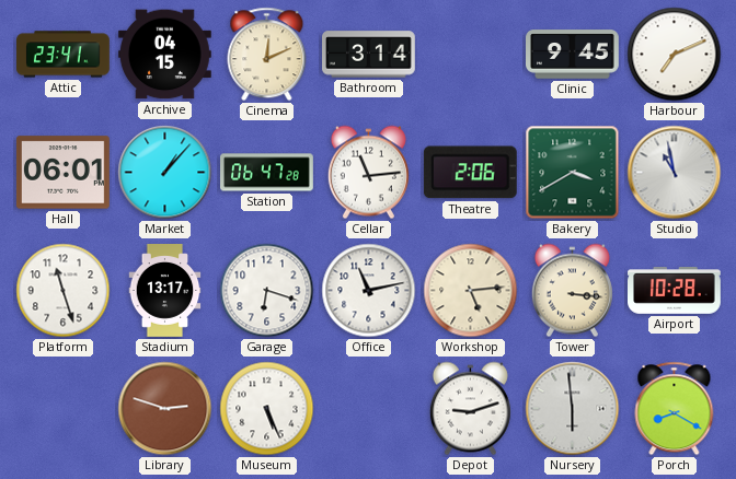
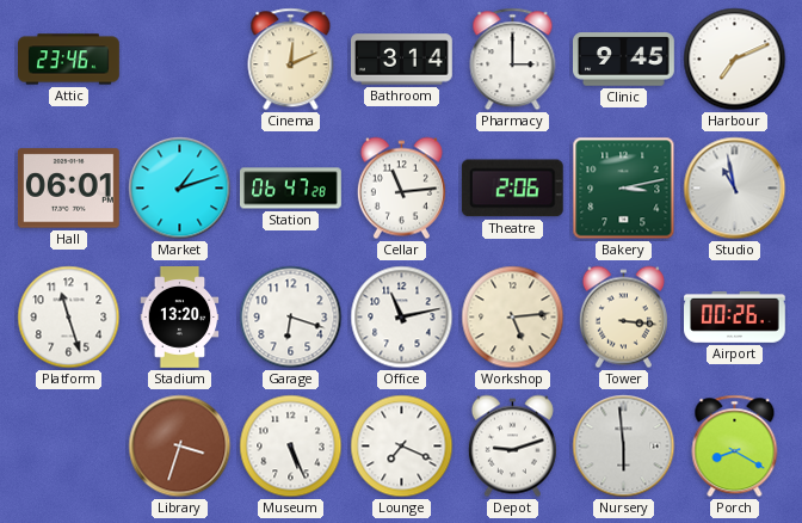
Attic: 23:41 -> 23:46 (69, 60)
Archive: 04:15 -> none (165, 55)
Pharmacy: none -> 3:00 (513, 60)
Market: 1:07 -> 1:12 (180, 189)
Bakery: 3:40 -> 3:13 (624, 189)
Stadium: 13:17 -> 13:20 (180, 318)
Airport: 10:28 -> 00:26 (735, 318)
Library: 2:48 -> 3:33 (180, 447)
Lounge: none -> 7:19 (402, 447)
